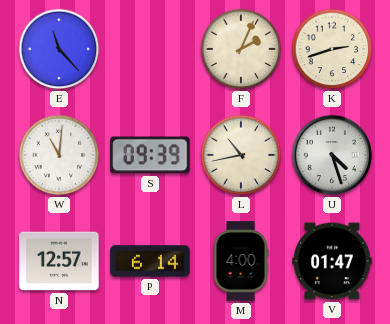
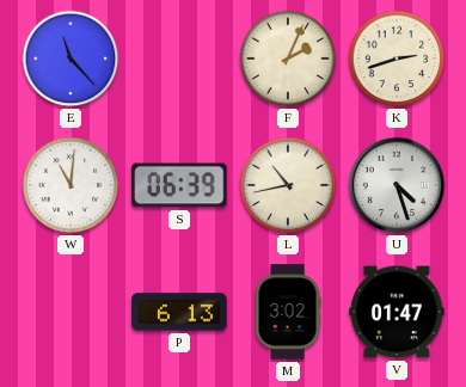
S: 09:39 -> 06:39 (179, 185)
N: 12:57 -> none (59, 261)
P: 6:14 -> 6:13 (179, 312)
M: 4:00 -> 3:02 (288, 312)
